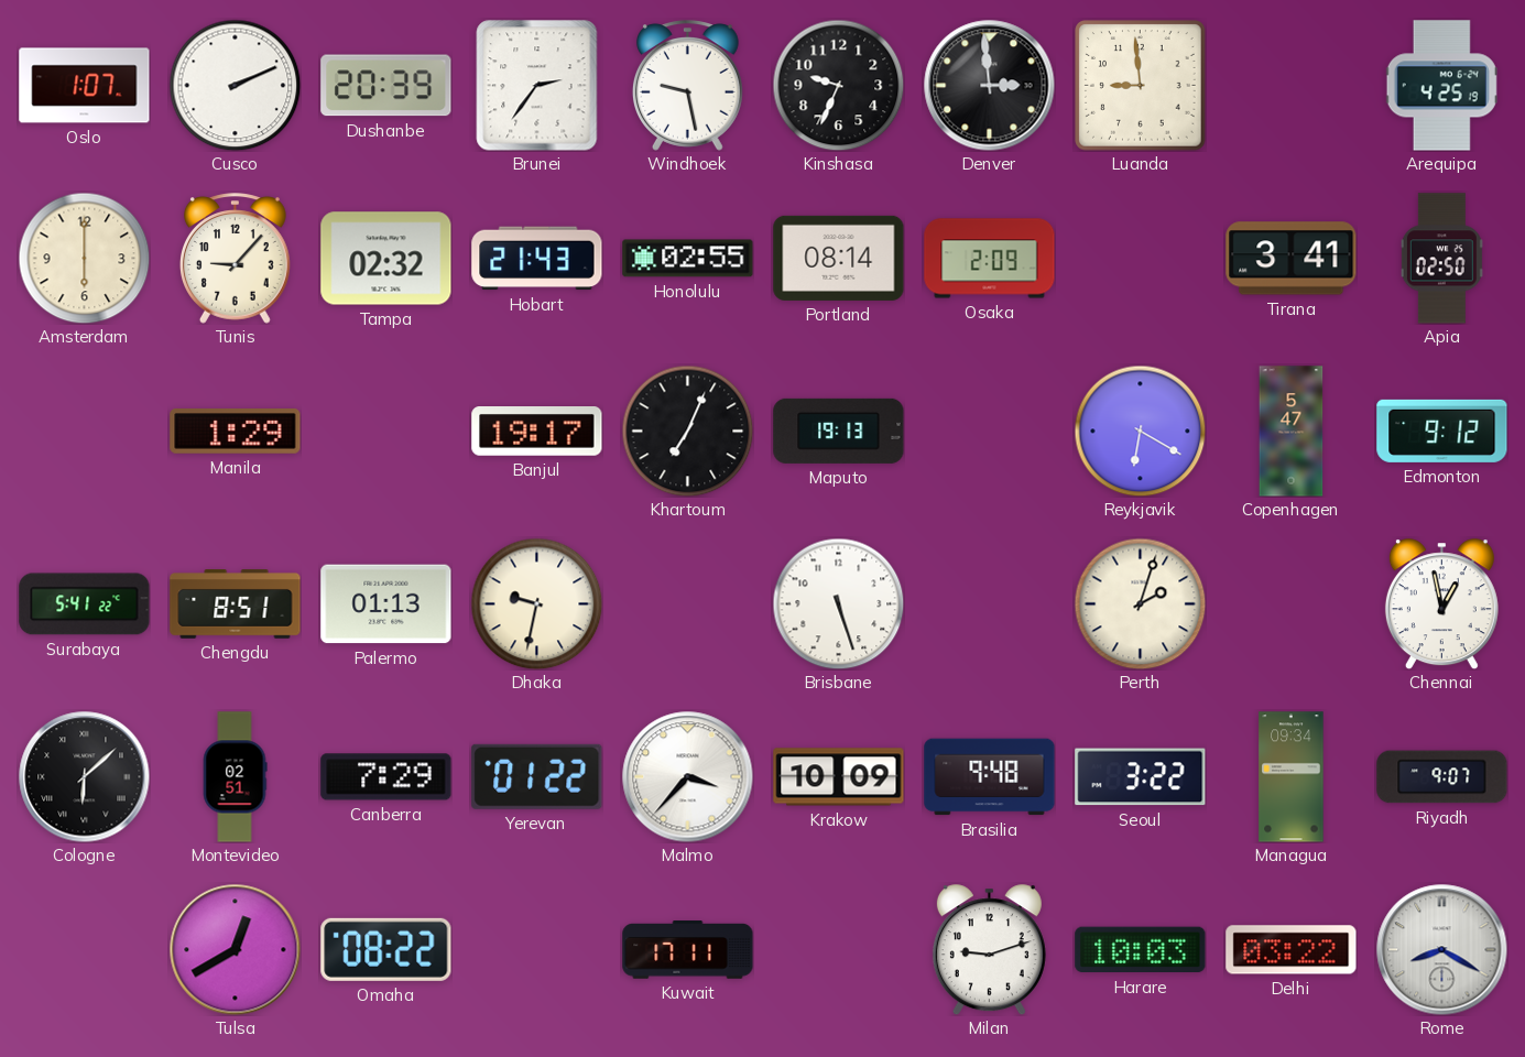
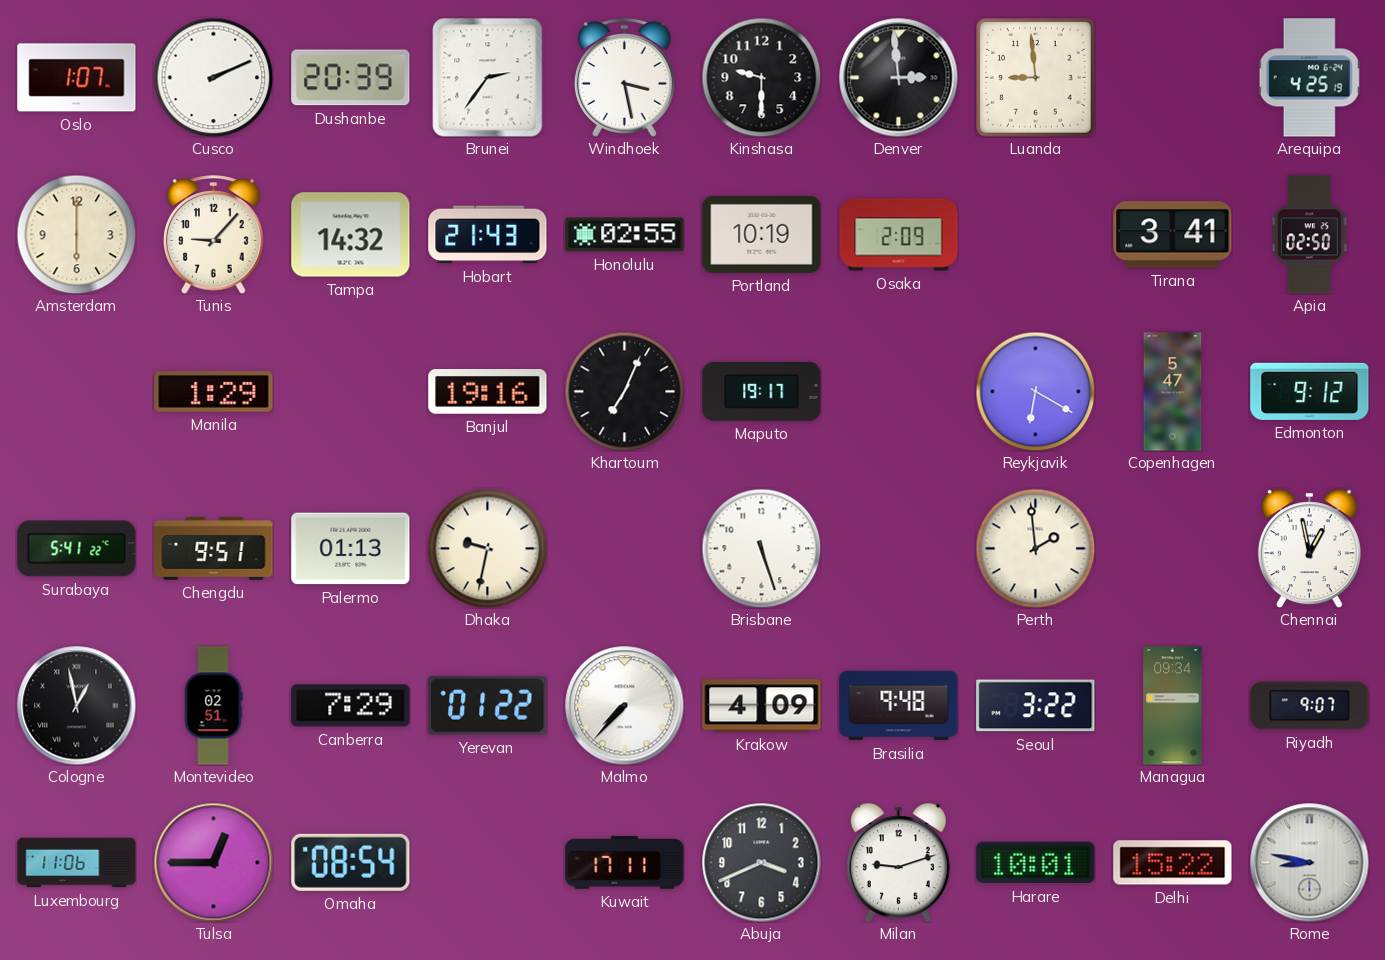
Windhoek: 9:28 -> 3:28 (624, 78)
Kinshasa: 9:34 -> 9:30 (761, 77)
Tampa: 02:32 -> 14:32 (351, 235)
Portland: 08:14 -> 10:19 (762, 234)
Banjul: 19:17 -> 19:16 (488, 392)
Maputo: 19:13 -> 19:17 (762, 391)
Chengdu: 8:51 -> 9:51 (214, 549)
Perth: 2:03 -> 1:59 (1035, 548)
Cologne: 6:08 -> 12:58 (77, 706)
Malmo: 3:37 -> 7:37 (625, 706)
Krakow: 10:09 -> 4:09 (762, 706)
Luxembourg: none -> 11:06 (77, 863)
Tulsa: 12:40 -> 12:45 (214, 863)
Omaha: 08:22 -> 08:54 (351, 862)
Abuja: none -> 3:41 (762, 863)
Harare: 10:03 -> 10:01 (1036, 863)
Delhi: 03:22 -> 15:22 (1173, 863)
Rome: 8:20 -> 8:47 (1310, 863)
